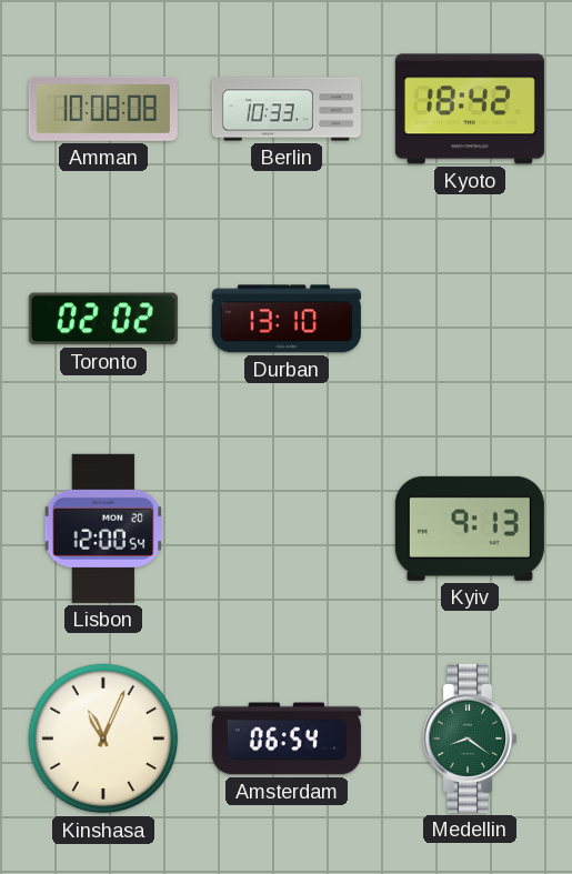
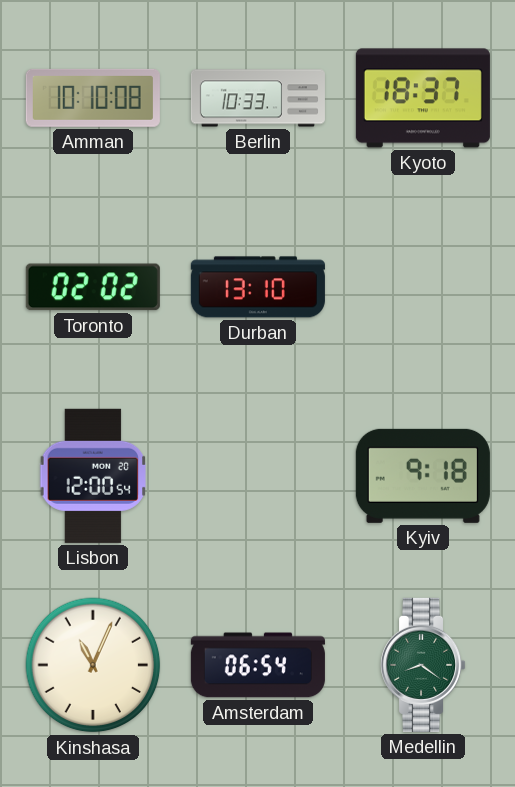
Amman: 10:08 -> 10:10 (93, 98)
Kyoto: 18:42 -> 18:37 (423, 98)
Kyiv: 9:13 -> 9:18 (423, 476)
